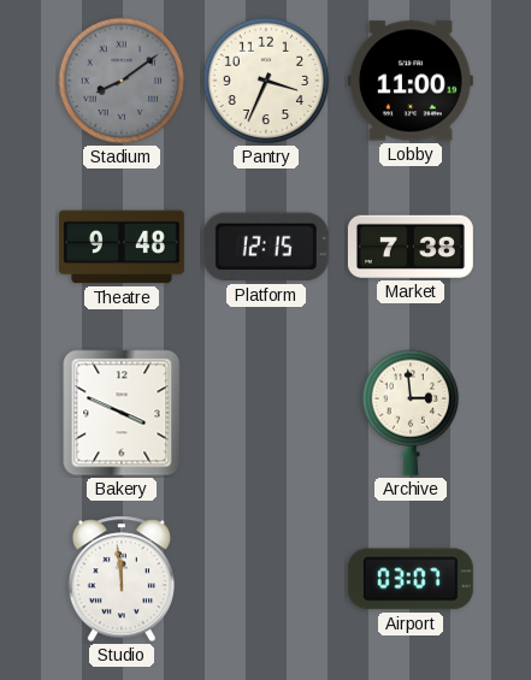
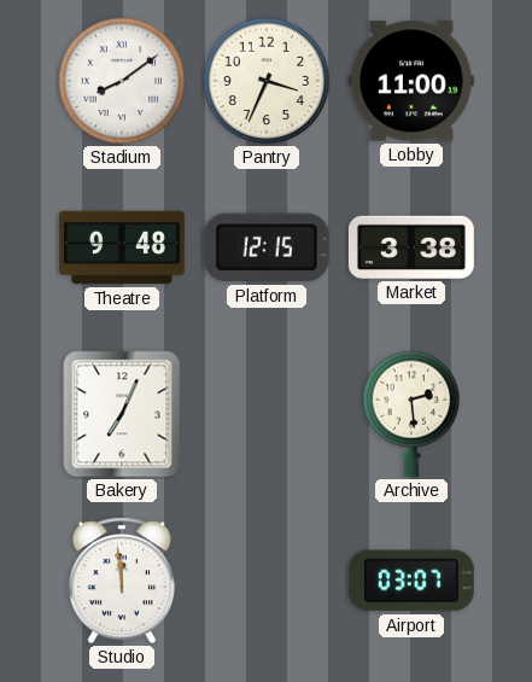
Stadium dial: grey -> white (122, 81)
Market: 7:38 -> 3:38 (411, 247)
Bakery: 3:49 -> 7:04 (122, 414)
Archive: 2:59 -> 2:29 (411, 414)
